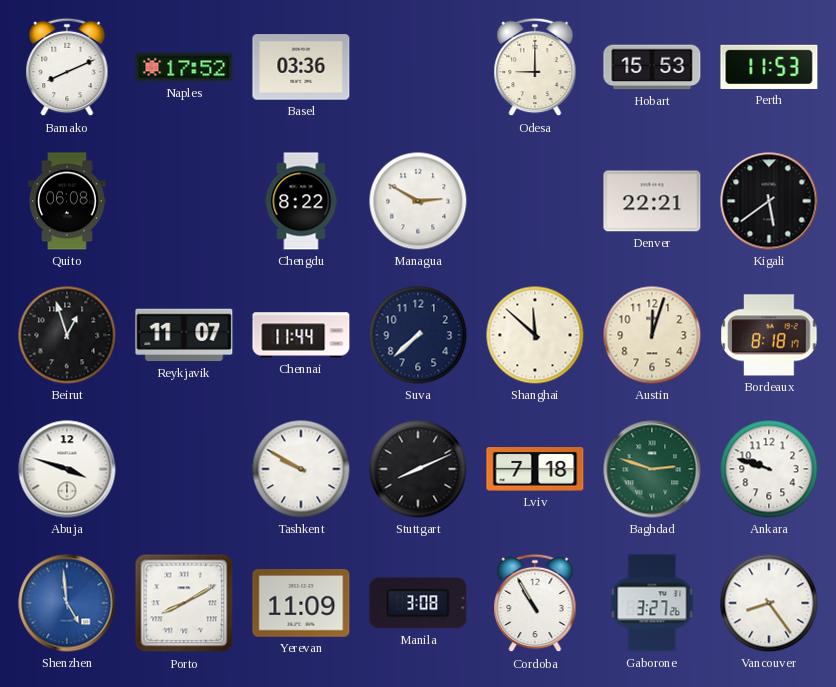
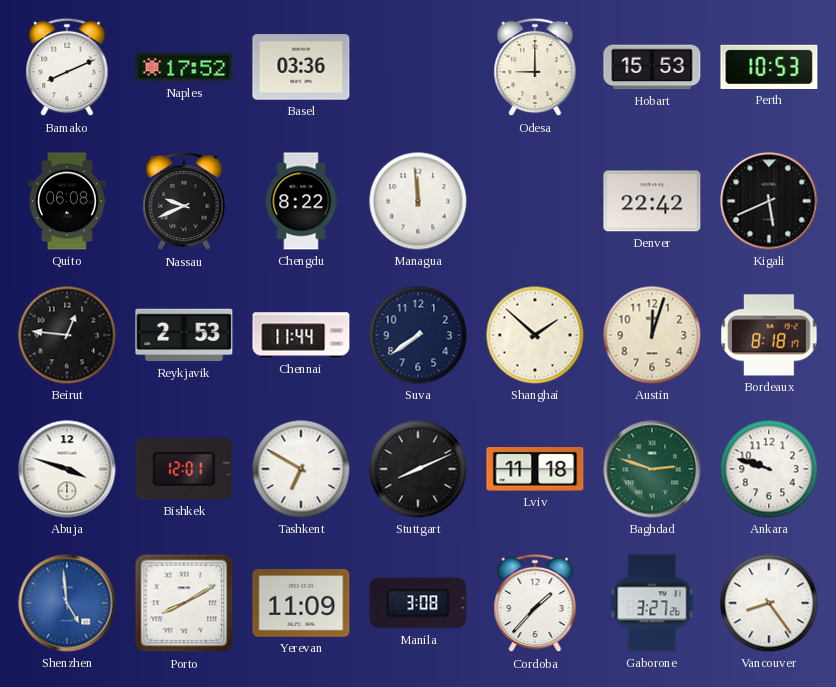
Perth: 11:53 -> 10:53 (769, 67)
Nassau: none -> 9:41 (184, 201)
Managua: 2:50 -> 11:59 (418, 201)
Denver: 22:21 -> 22:42 (652, 201)
Kigali: 5:39 -> 5:41 (769, 201)
Beirut: 12:57 -> 12:46 (67, 335)
Reykjavik: 11:07 -> 2:53 (184, 335)
Suva: 7:38 -> 7:39 (418, 335)
Shanghai: 11:52 -> 1:52 (535, 335)
Bishkek: none -> 12:01 (184, 469)
Tashkent: 9:50 -> 6:50 (301, 469)
Lviv: 7:18 -> 11:18 (535, 470)
Cordoba: 10:55 -> 1:37 (535, 603)
